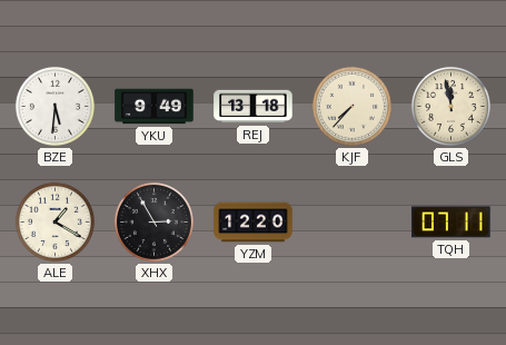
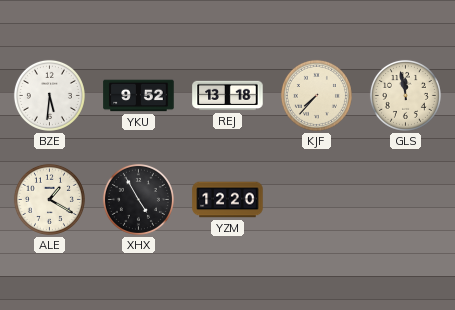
YKU: 9:49 -> 9:52 (139, 96)
XHX: 2:55 -> 4:55 (138, 199)
TQH: 07:11 -> none (452, 223)
